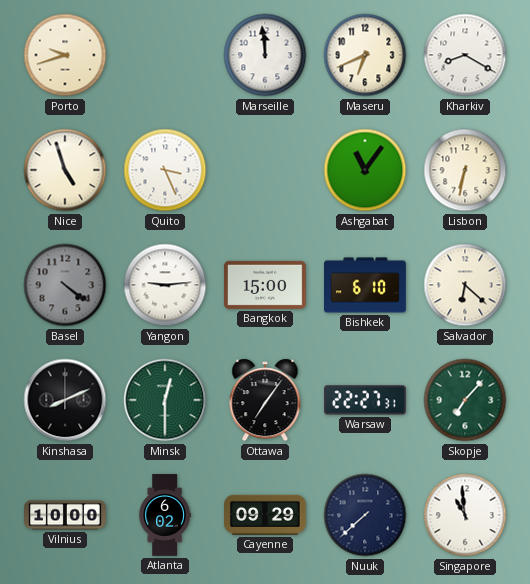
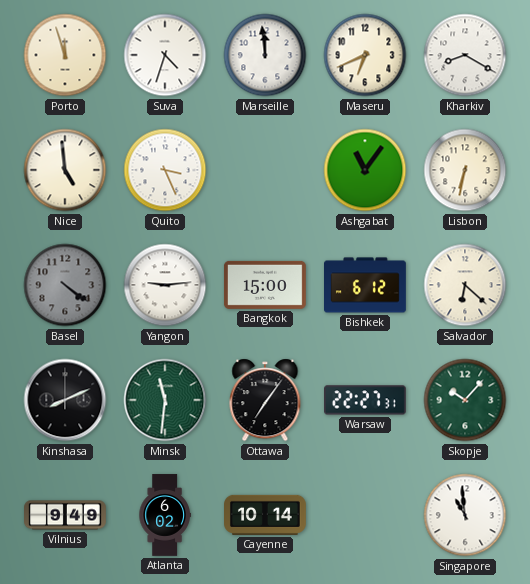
Porto: 9:42 -> 11:57 (65, 55)
Suva: none -> 4:33 (165, 55)
Nice: 4:57 -> 4:59 (65, 170)
Bishkek: 6:10 -> 6:12 (366, 285)
Minsk: 12:30 -> 11:31 (165, 400)
Skopje: 7:07 -> 10:07 (465, 400)
Vilnius: 10:00 -> 9:49 (66, 515)
Cayenne: 09:29 -> 10:14 (266, 515)
Nuuk: 7:38 -> none (365, 515)
